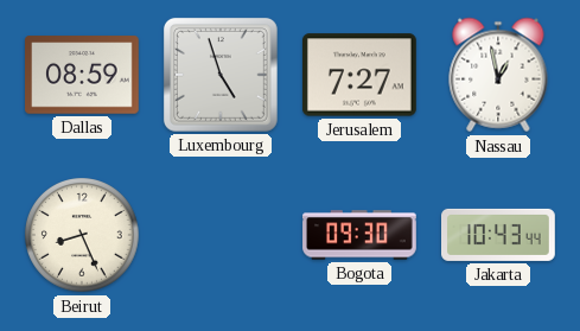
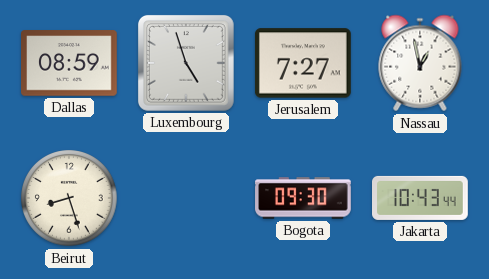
Beirut: 8:26 -> 8:27 (69, 198)
